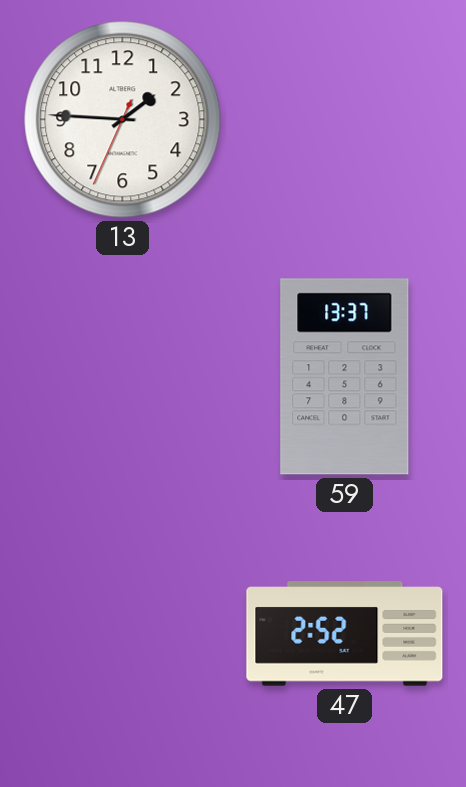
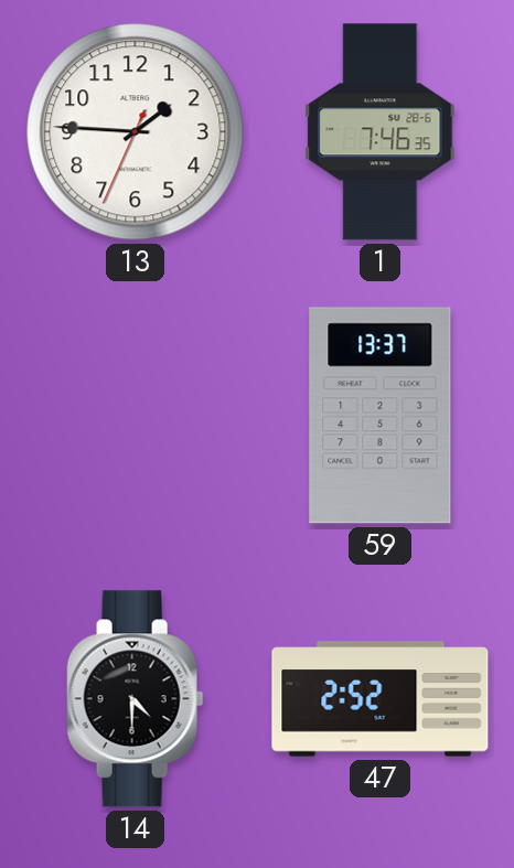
1: none -> 7:46 (381, 132)
14: none -> 4:30 (136, 699)
